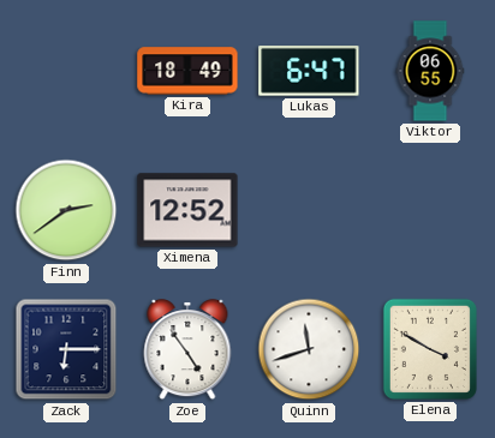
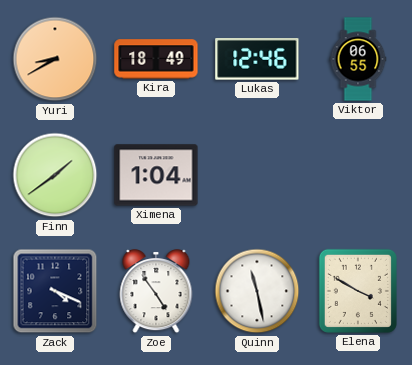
Yuri: none -> 8:40 (55, 59)
Lukas: 6:47 -> 12:46 (257, 60)
Finn: 2:39 -> 1:39 (55, 175)
Ximena: 12:52 -> 1:04 (156, 175)
Zack: 6:15 -> 4:19 (55, 291)
Quinn: 11:42 -> 11:28 (257, 291)
